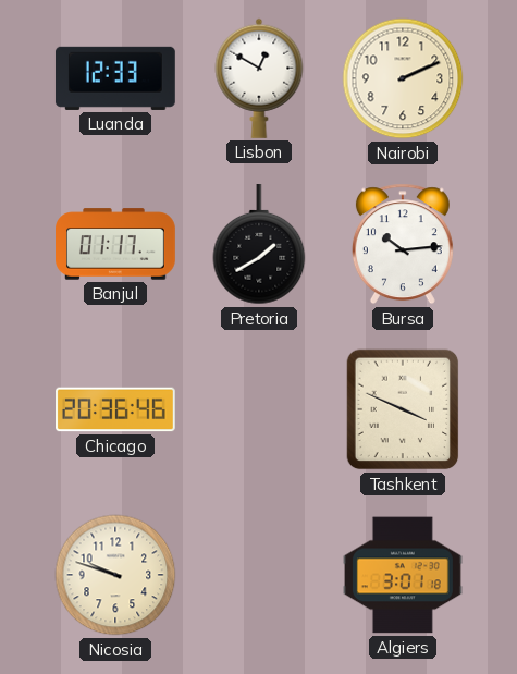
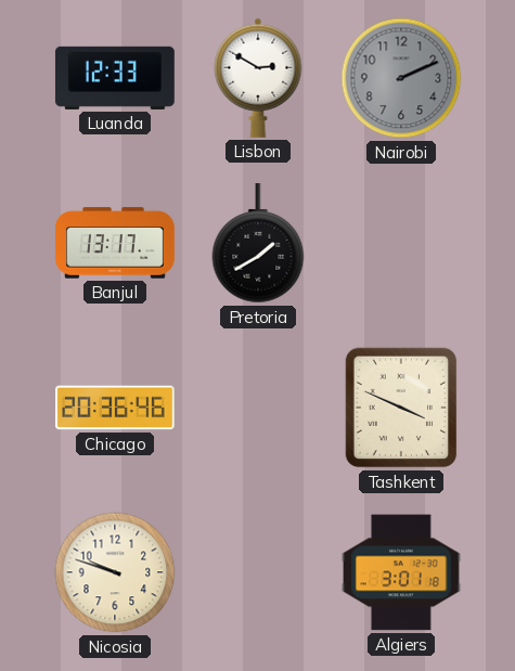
Lisbon: 12:50 -> 2:50 (258, 78)
Nairobi dial: cream -> grey (401, 78)
Banjul: 01:17 -> 13:17 (116, 243)
Bursa: 10:14 -> none (403, 244)
